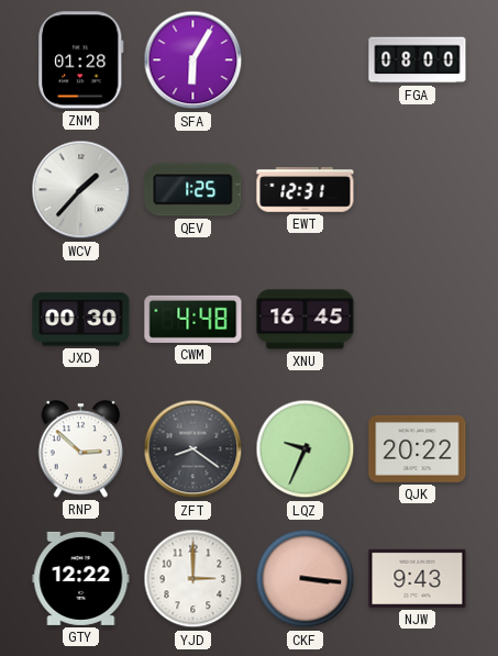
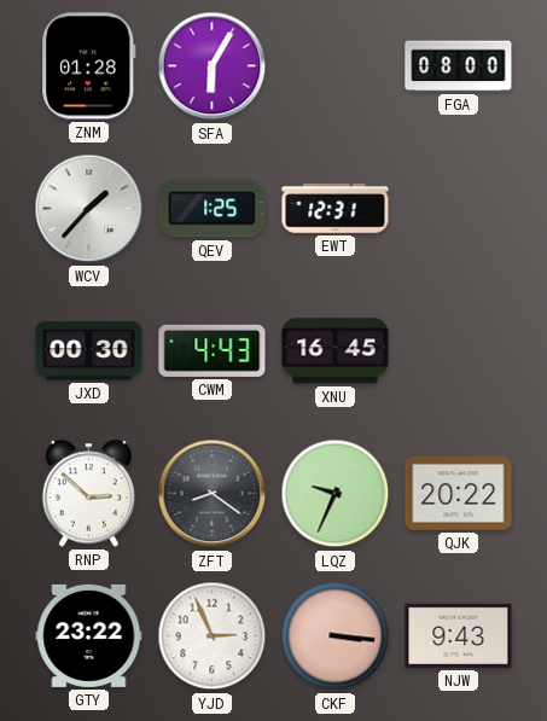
CWM: 4:48 -> 4:43 (213, 350)
GTY: 12:22 -> 23:22 (89, 635)
YJD: 3:00 -> 2:56 (213, 636)
